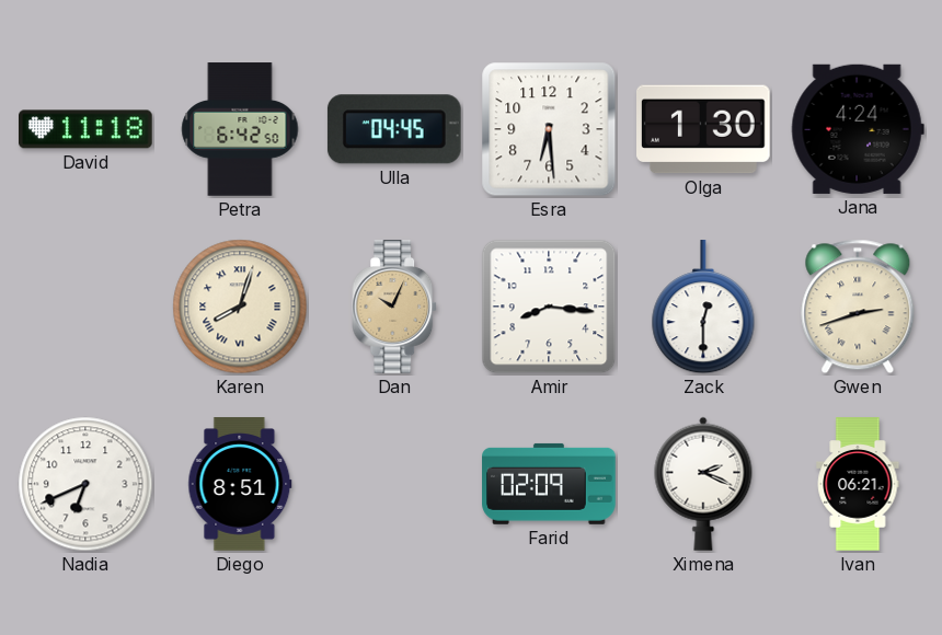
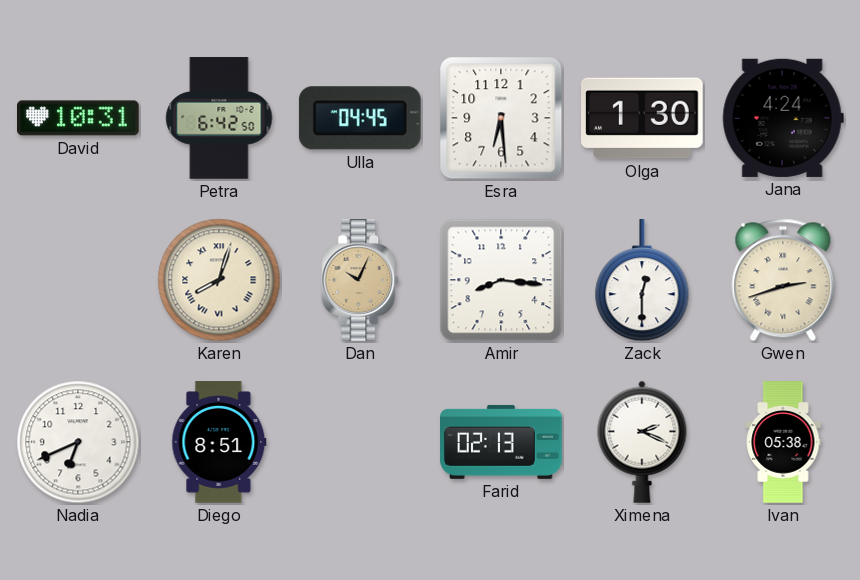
David: 11:18 -> 10:31 (79, 118)
Farid: 02:09 -> 02:13 (501, 442)
Ivan: 06:21 -> 05:38 (783, 442)
